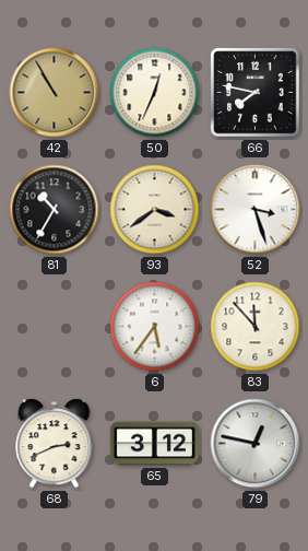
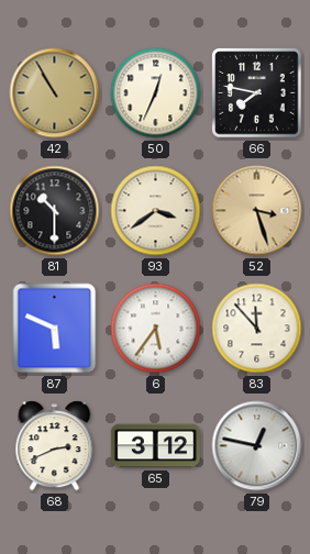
81: 10:35 -> 10:30 (55, 211)
52 dial: white -> champagne (257, 211)
87: none -> 5:49 (55, 329)
